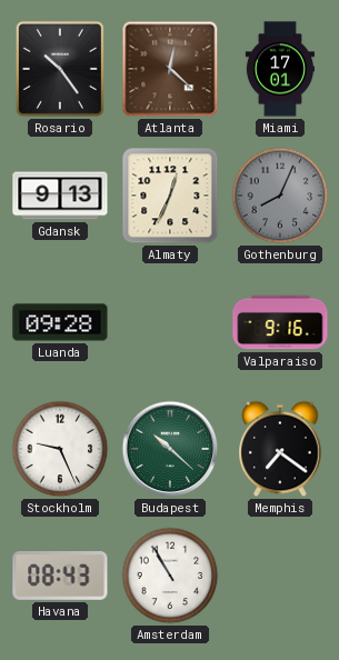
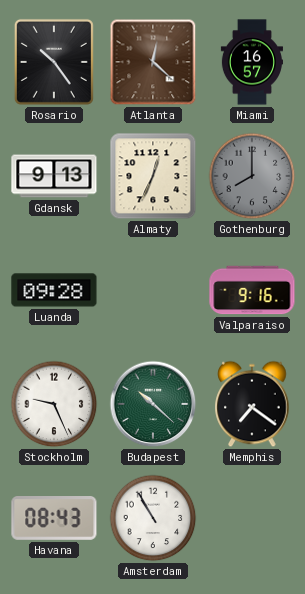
Miami: 17:01 -> 16:57 (252, 62)
Gothenburg: 8:04 -> 8:00 (252, 176)
